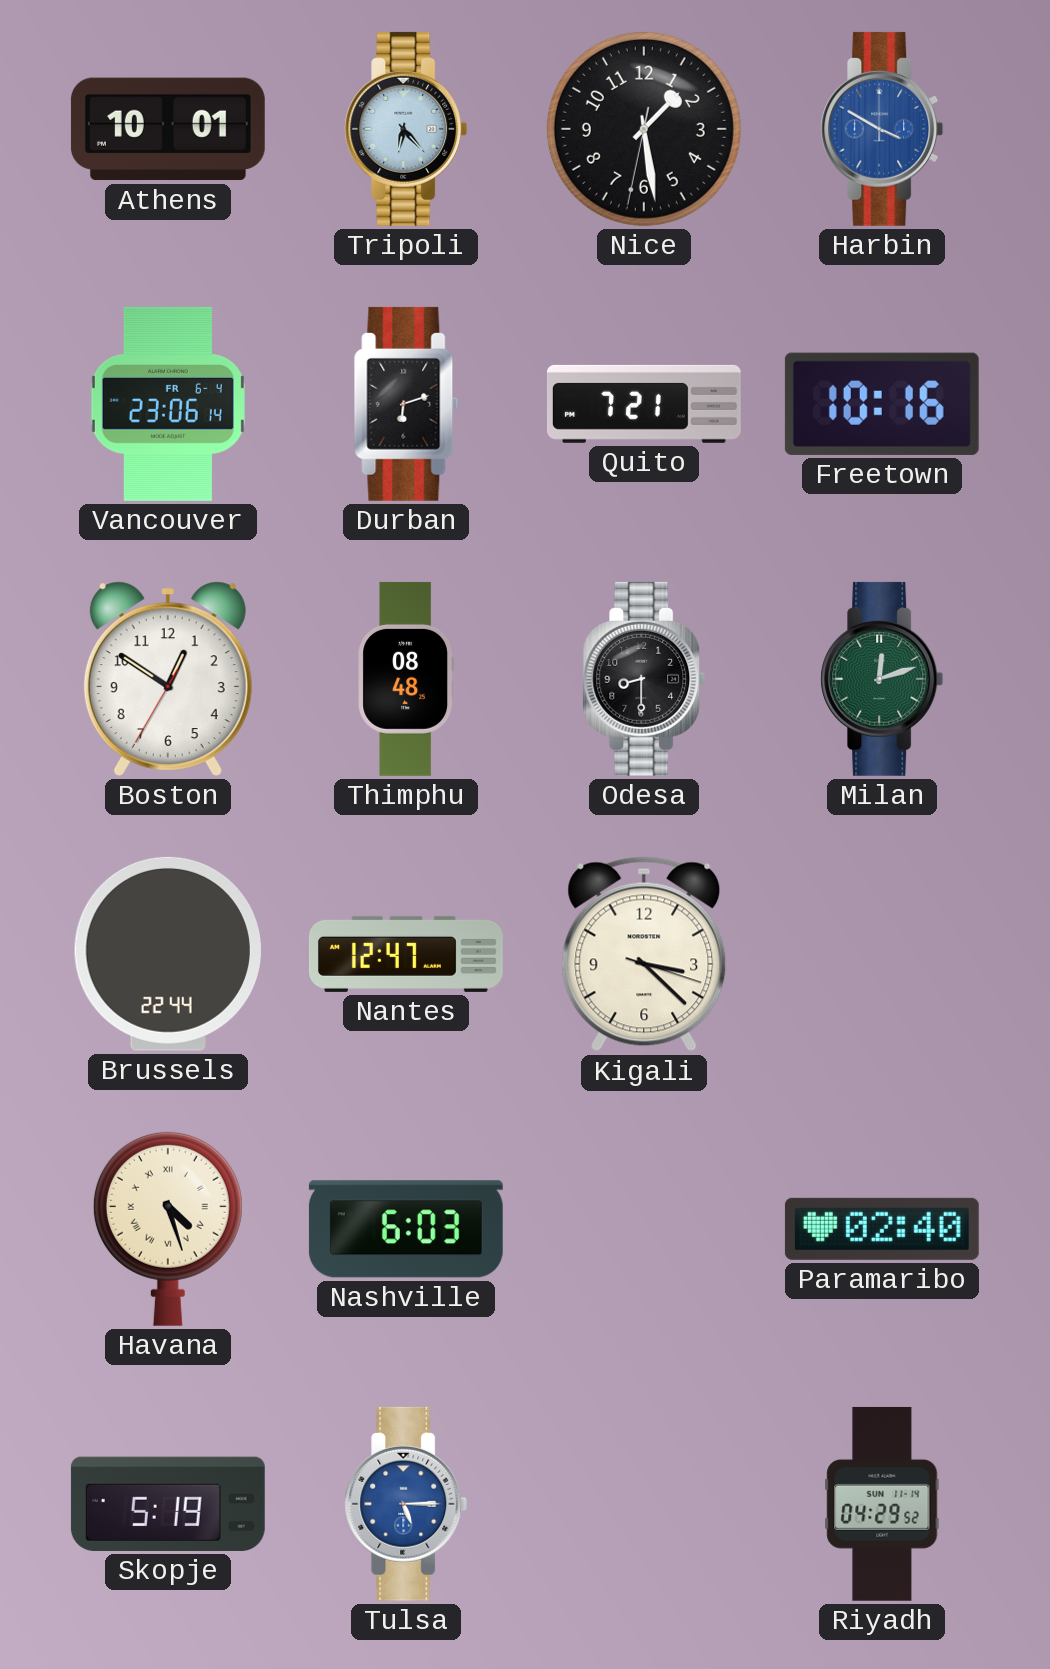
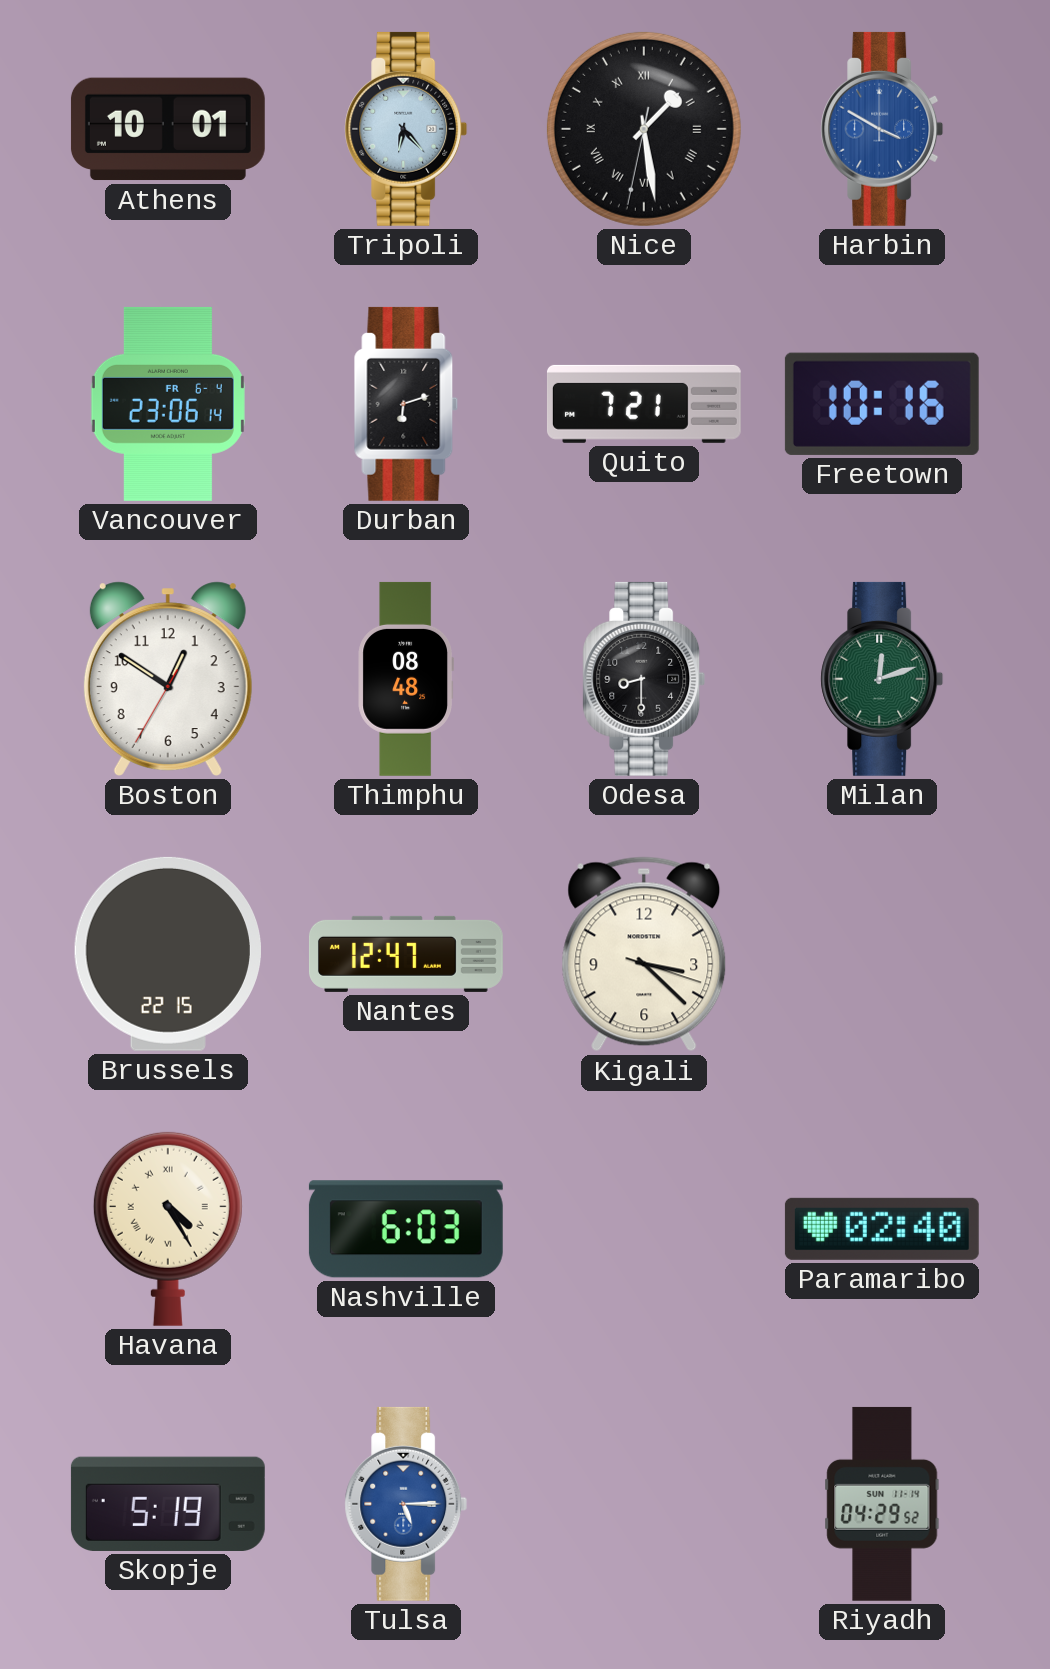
Nice numerals: Arabic -> Roman (644, 129)
Brussels: 22:44 -> 22:15 (168, 954)
Havana: 4:27 -> 4:25 (168, 1229)
